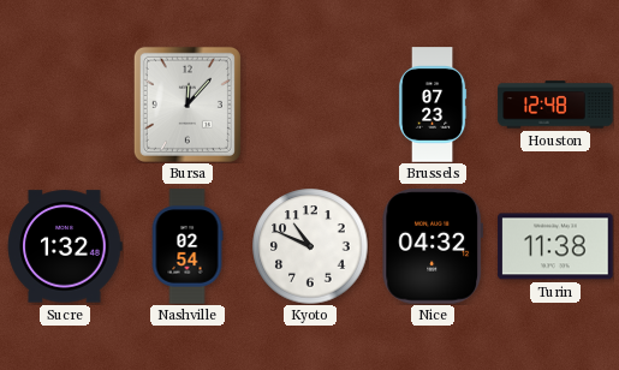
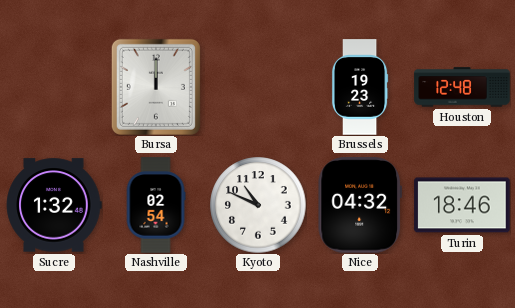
Bursa: 12:07 -> 12:00 (156, 87)
Brussels: 07:23 -> 19:23 (360, 87)
Turin: 11:38 -> 18:46 (462, 205)
